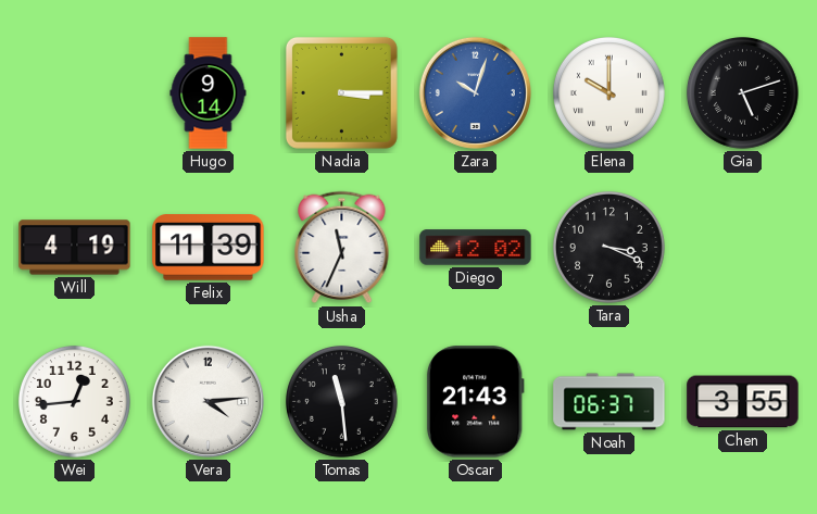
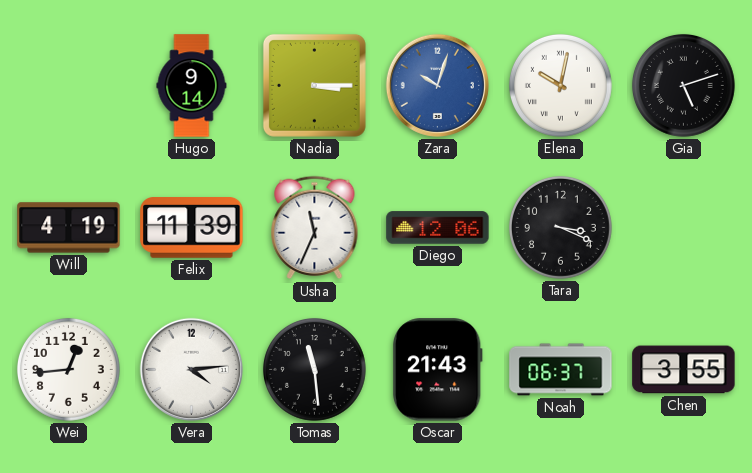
Elena: 10:00 -> 10:02 (560, 85)
Diego: 12:02 -> 12:06 (438, 228)
